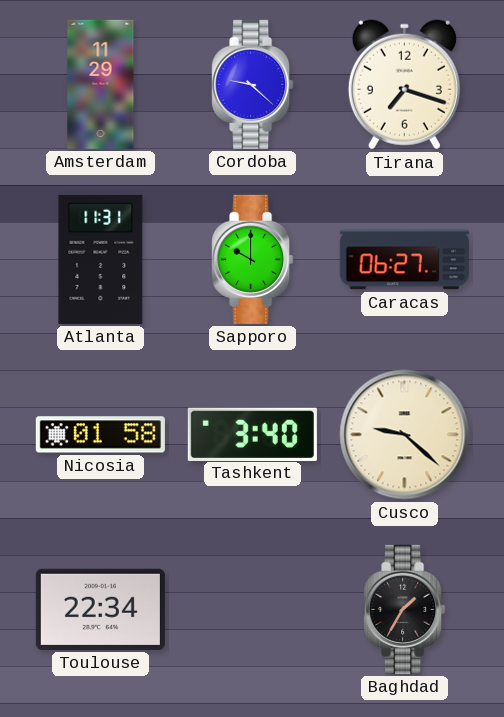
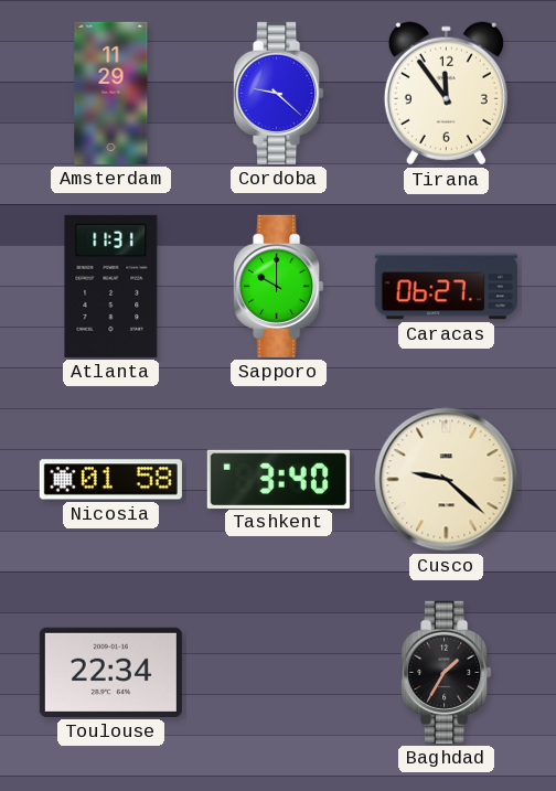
Tirana: 7:18 -> 11:54 (446, 94)
